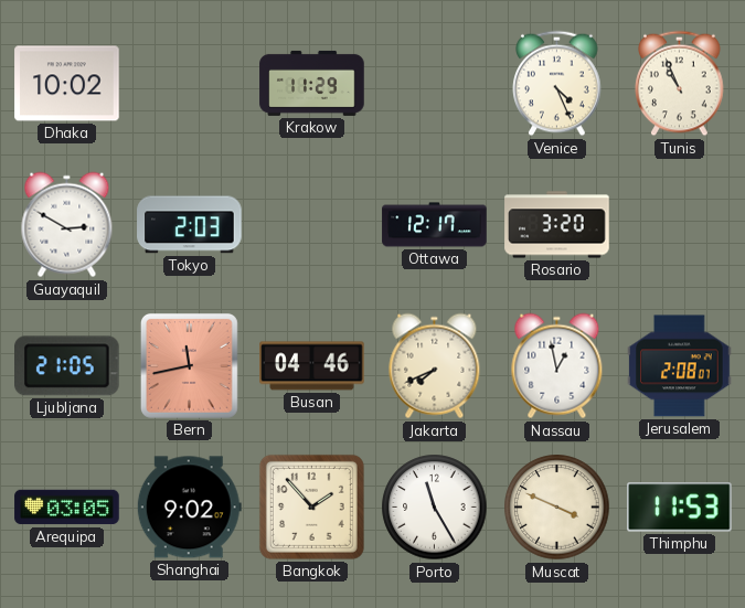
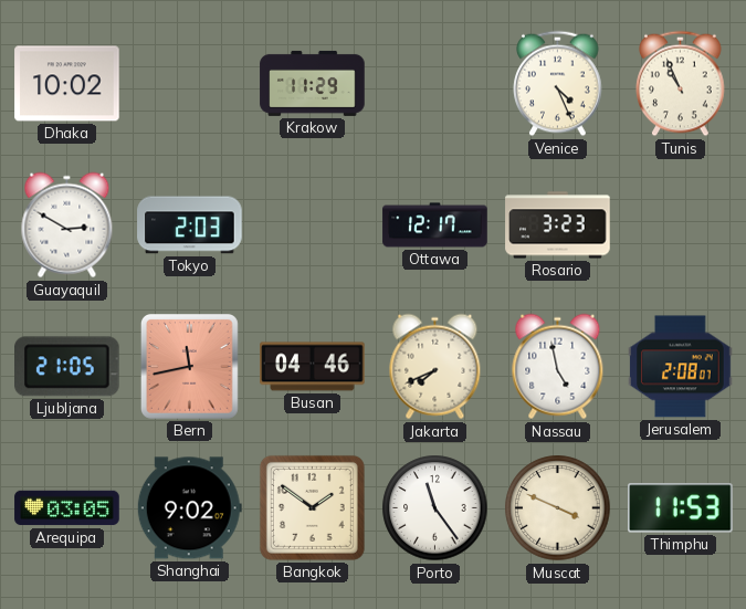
Rosario: 3:20 -> 3:23 (558, 225)
Nassau: 12:58 -> 4:58 (558, 367)
Bangkok: 1:53 -> 1:51 (312, 507)
Porto: 11:25 -> 11:24 (435, 508)
